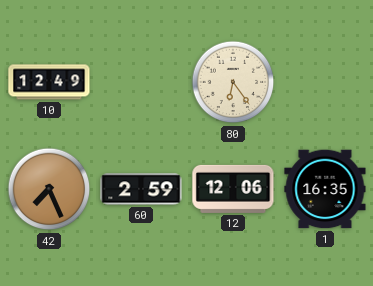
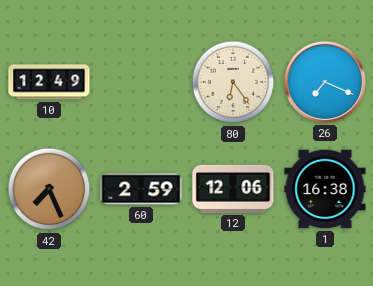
26: none -> 7:19 (325, 82)
1: 16:35 -> 16:38 (325, 189)
